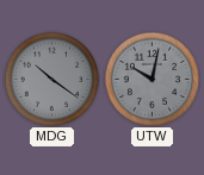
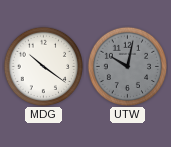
MDG dial: grey -> white (43, 66)
